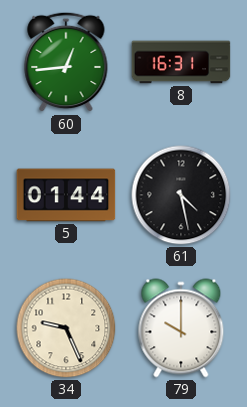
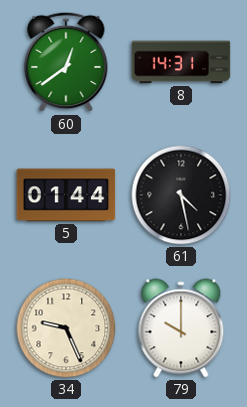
60: 12:44 -> 12:39 (66, 62)
8: 16:31 -> 14:31 (181, 62)
